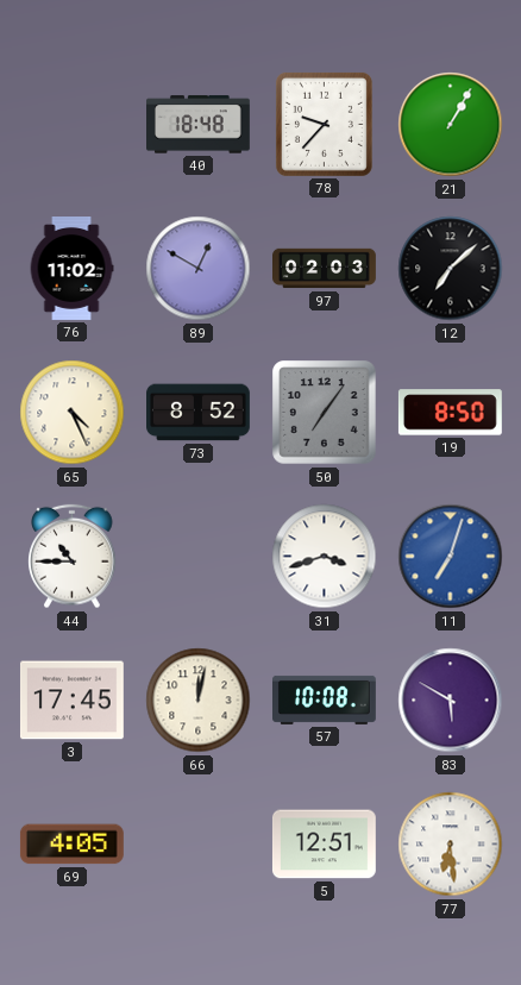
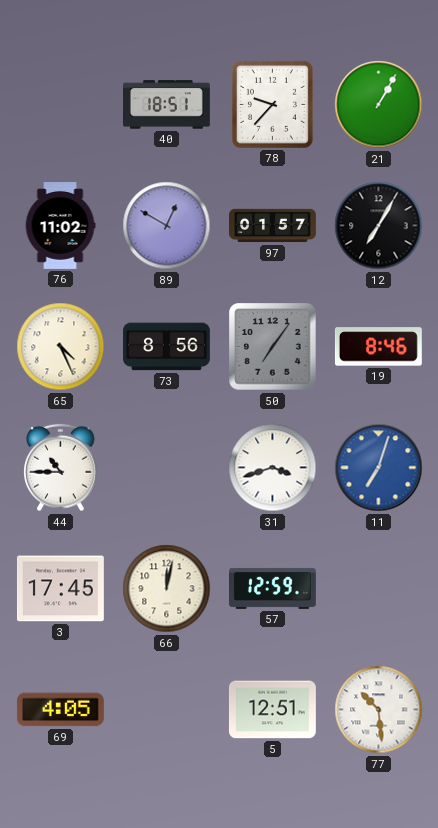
40: 18:48 -> 18:51 (167, 105)
97: 02:03 -> 01:57 (273, 226)
12: 7:08 -> 7:05 (379, 226)
73: 8:52 -> 8:56 (167, 347)
19: 8:50 -> 8:46 (378, 347)
57: 10:08 -> 12:59 (273, 588)
83: 5:50 -> none (451, 701)
77: 6:29 -> 10:29 (379, 710)
